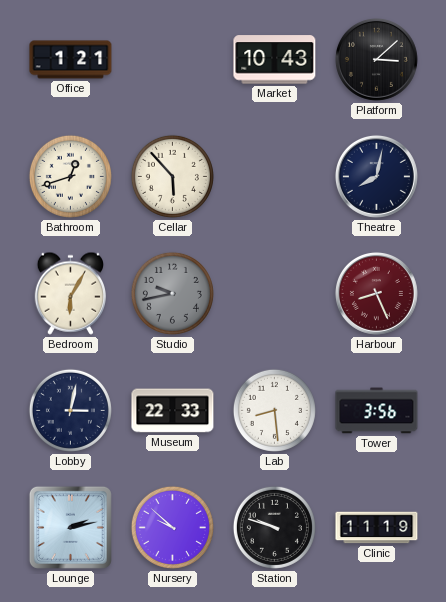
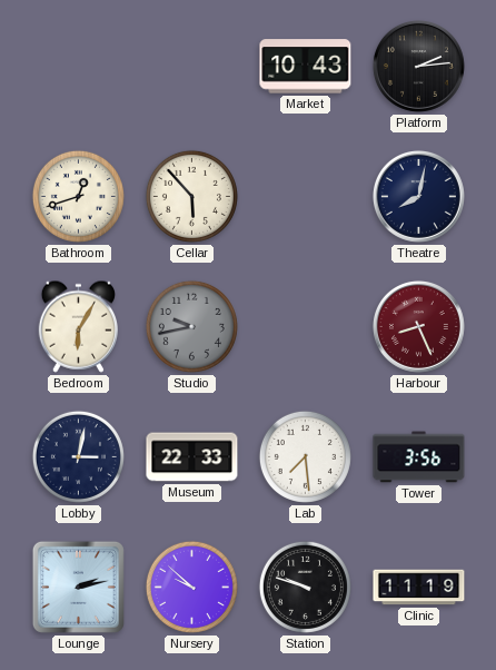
Office: 1:21 -> none (71, 60)
Platform: 3:08 -> 2:14 (418, 66)
Lab: 8:29 -> 7:29 (305, 456)
